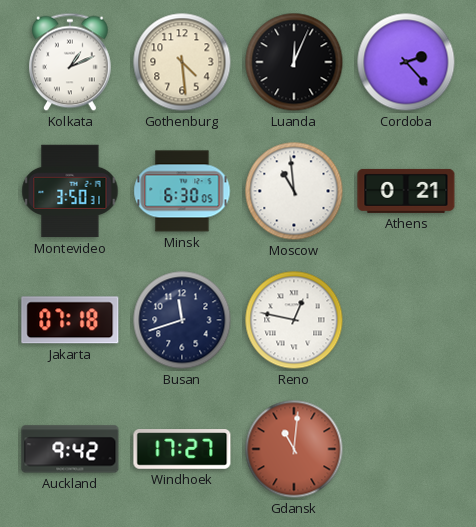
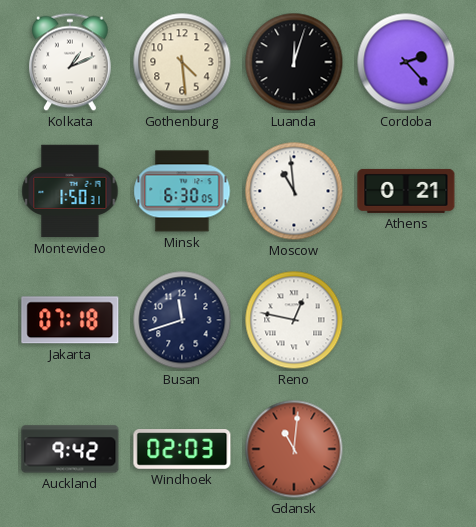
Luanda: 12:04 -> 12:03 (294, 62)
Montevideo: 3:50 -> 1:50 (70, 191)
Windhoek: 17:27 -> 02:03 (182, 449)
